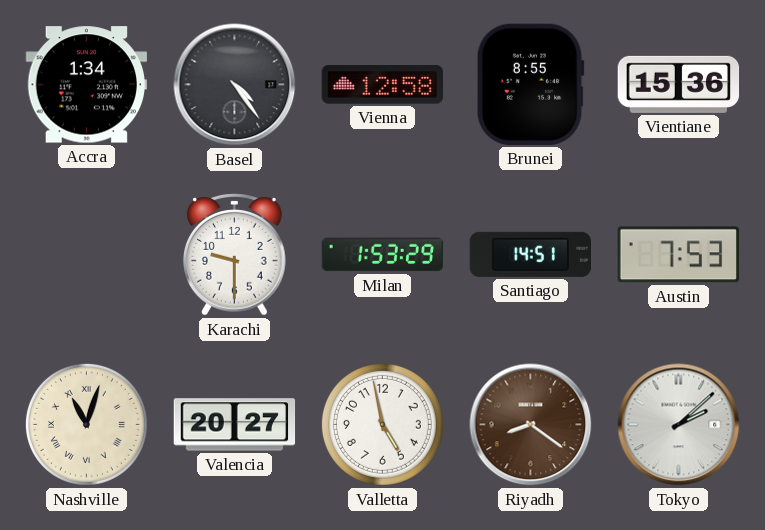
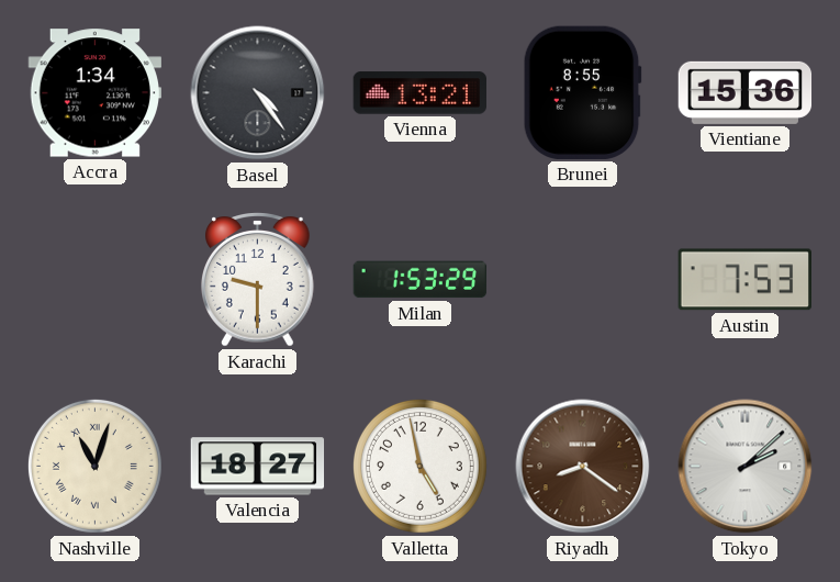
Vienna: 12:58 -> 13:21 (421, 93)
Santiago: 14:51 -> none (530, 254)
Valencia: 20:27 -> 18:27 (258, 467)
